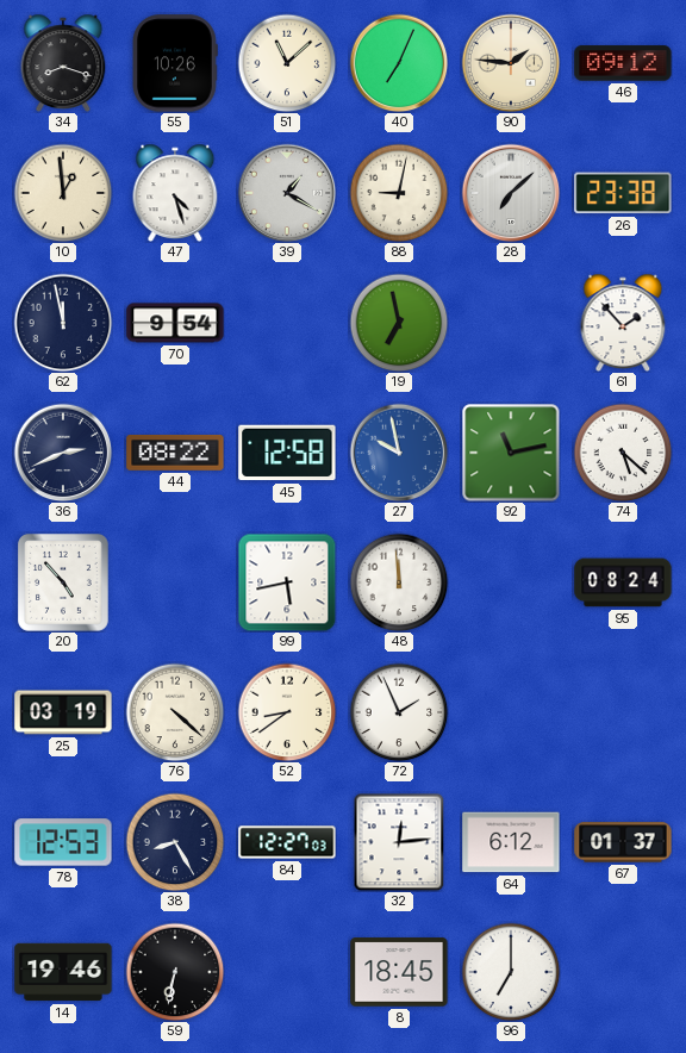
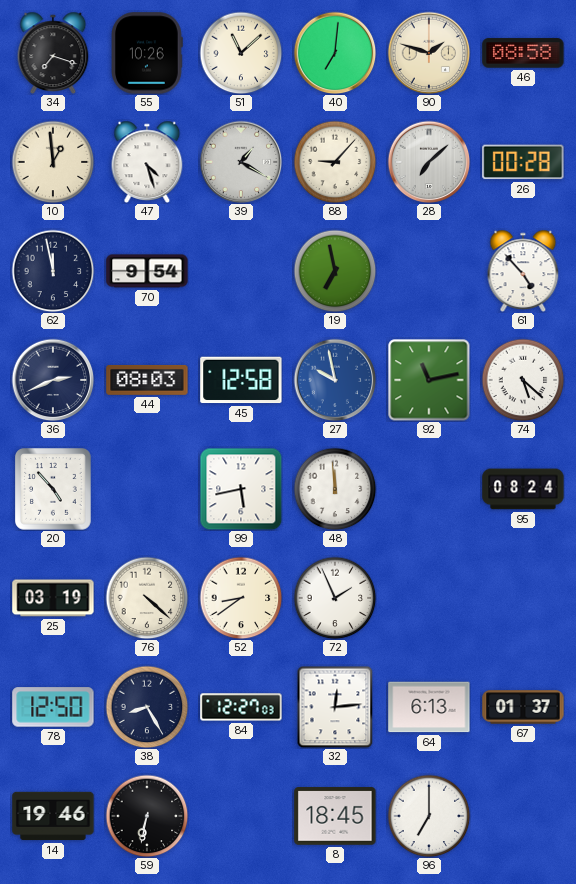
34: 8:18 -> 7:18 (53, 52)
40: 7:04 -> 7:01 (335, 53)
90: 1:46 -> 1:48 (429, 53)
46: 09:12 -> 08:58 (523, 53)
88: 9:02 -> 9:07 (335, 162)
26: 23:38 -> 00:28 (523, 162)
61: 1:53 -> 4:53 (523, 270)
44: 08:22 -> 08:03 (147, 381)
78: 12:53 -> 12:50 (53, 707)
64: 6:12 -> 6:13 (429, 707)
